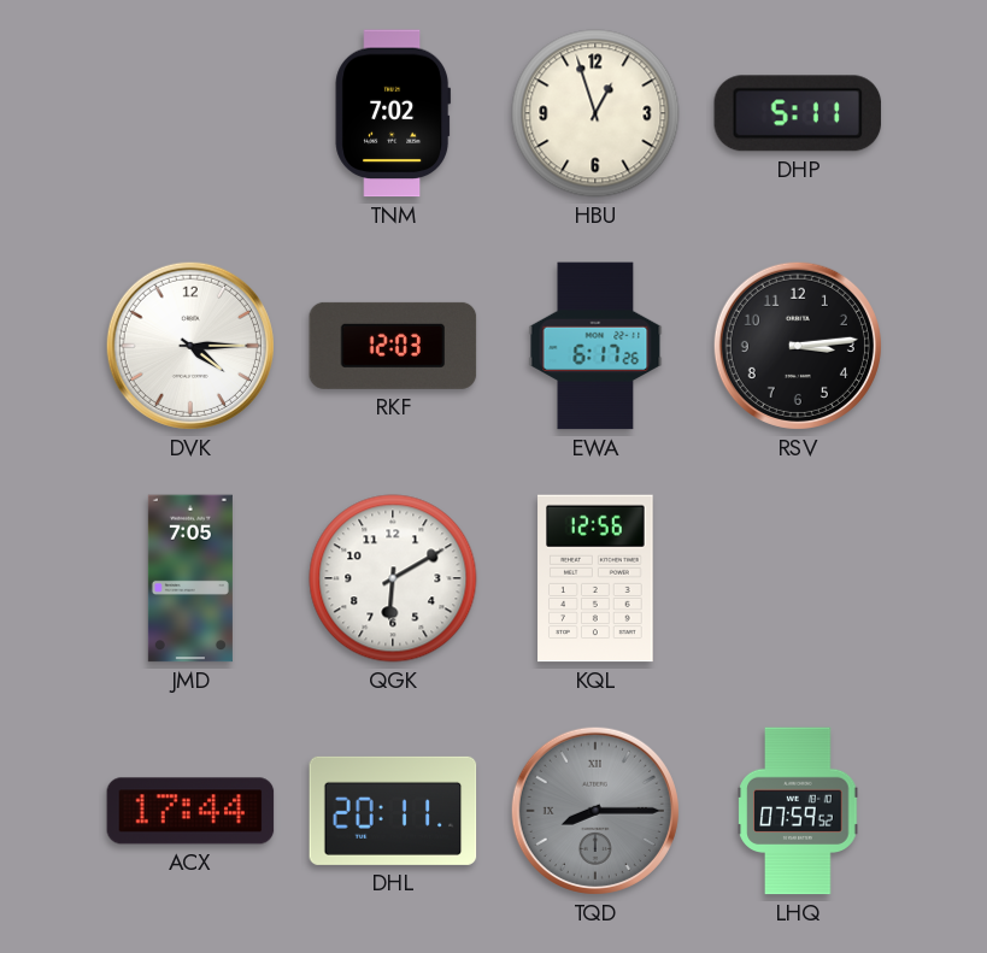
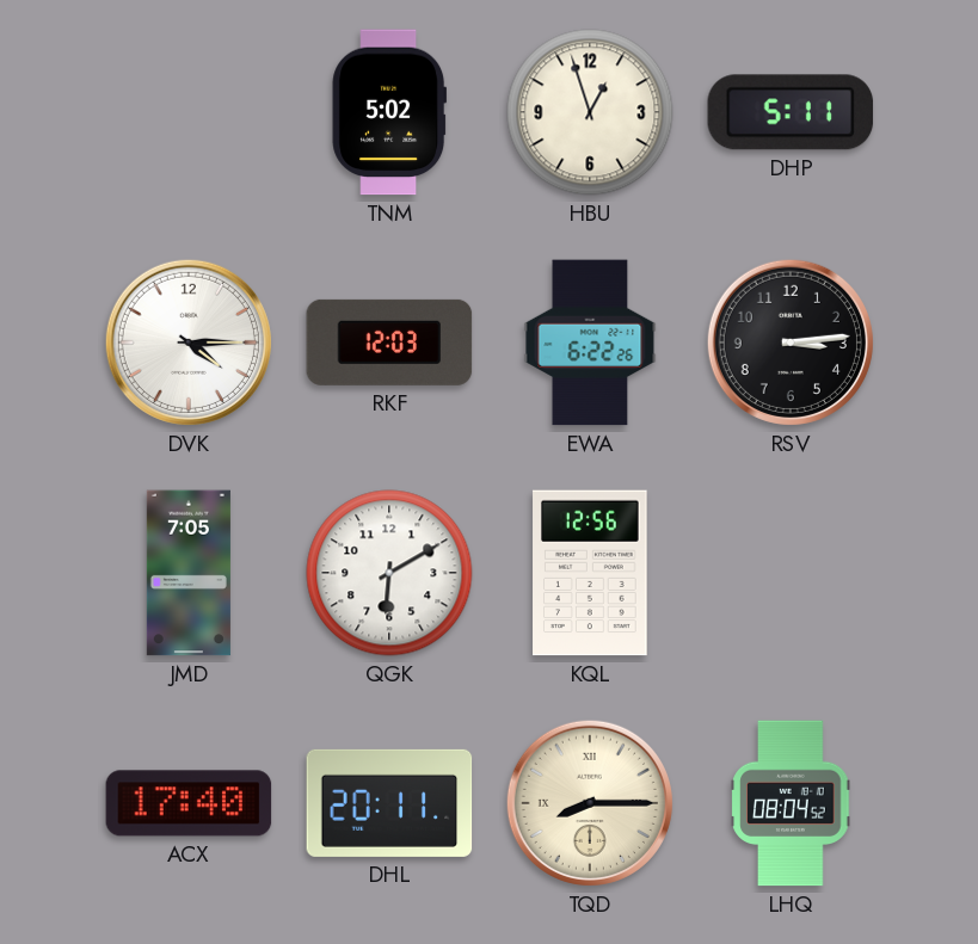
TNM: 7:02 -> 5:02 (389, 112)
EWA: 6:17 -> 6:22 (590, 343)
ACX: 17:44 -> 17:40 (189, 803)
TQD dial: grey -> cream (590, 803)
LHQ: 07:59 -> 08:04 (791, 803)
